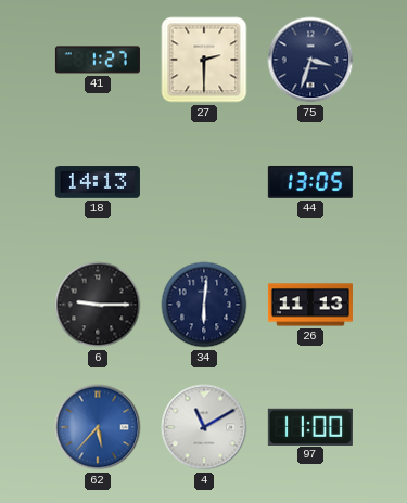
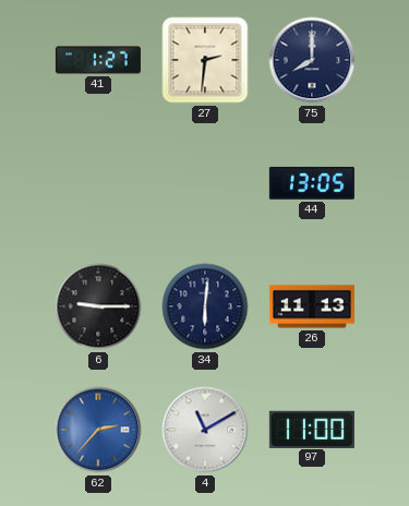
27: 2:30 -> 2:31 (205, 60)
75: 3:33 -> 8:00 (312, 60)
18: 14:13 -> none (98, 182)
62: 5:37 -> 2:37 (98, 430)
